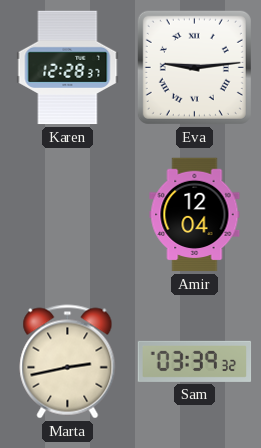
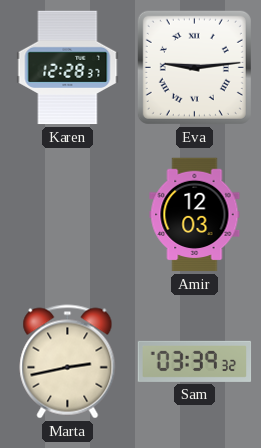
Amir: 12:04 -> 12:03 (195, 215)
